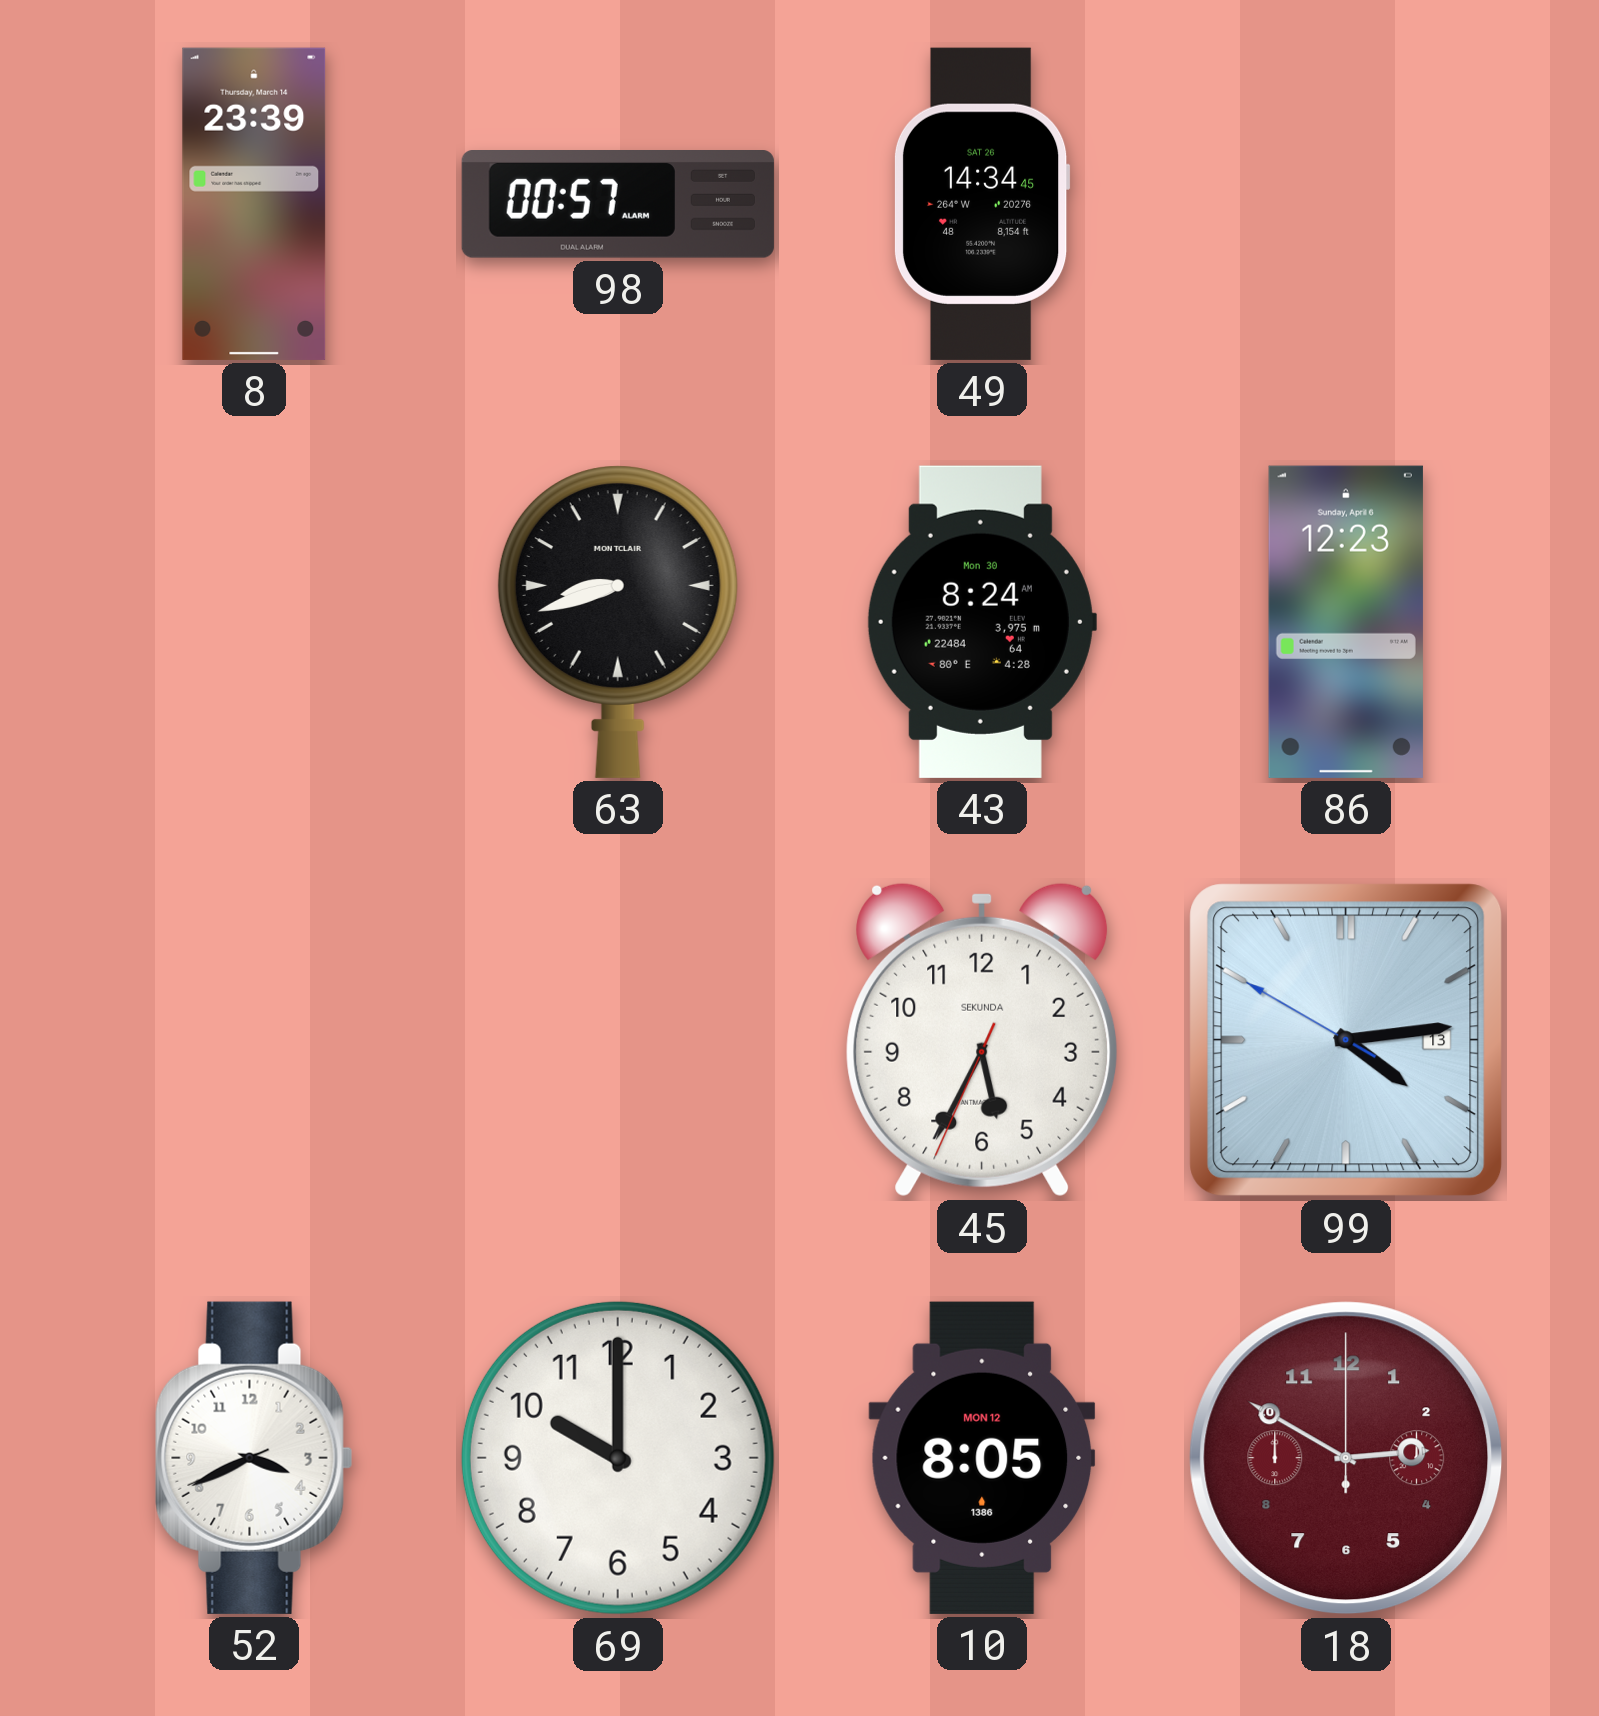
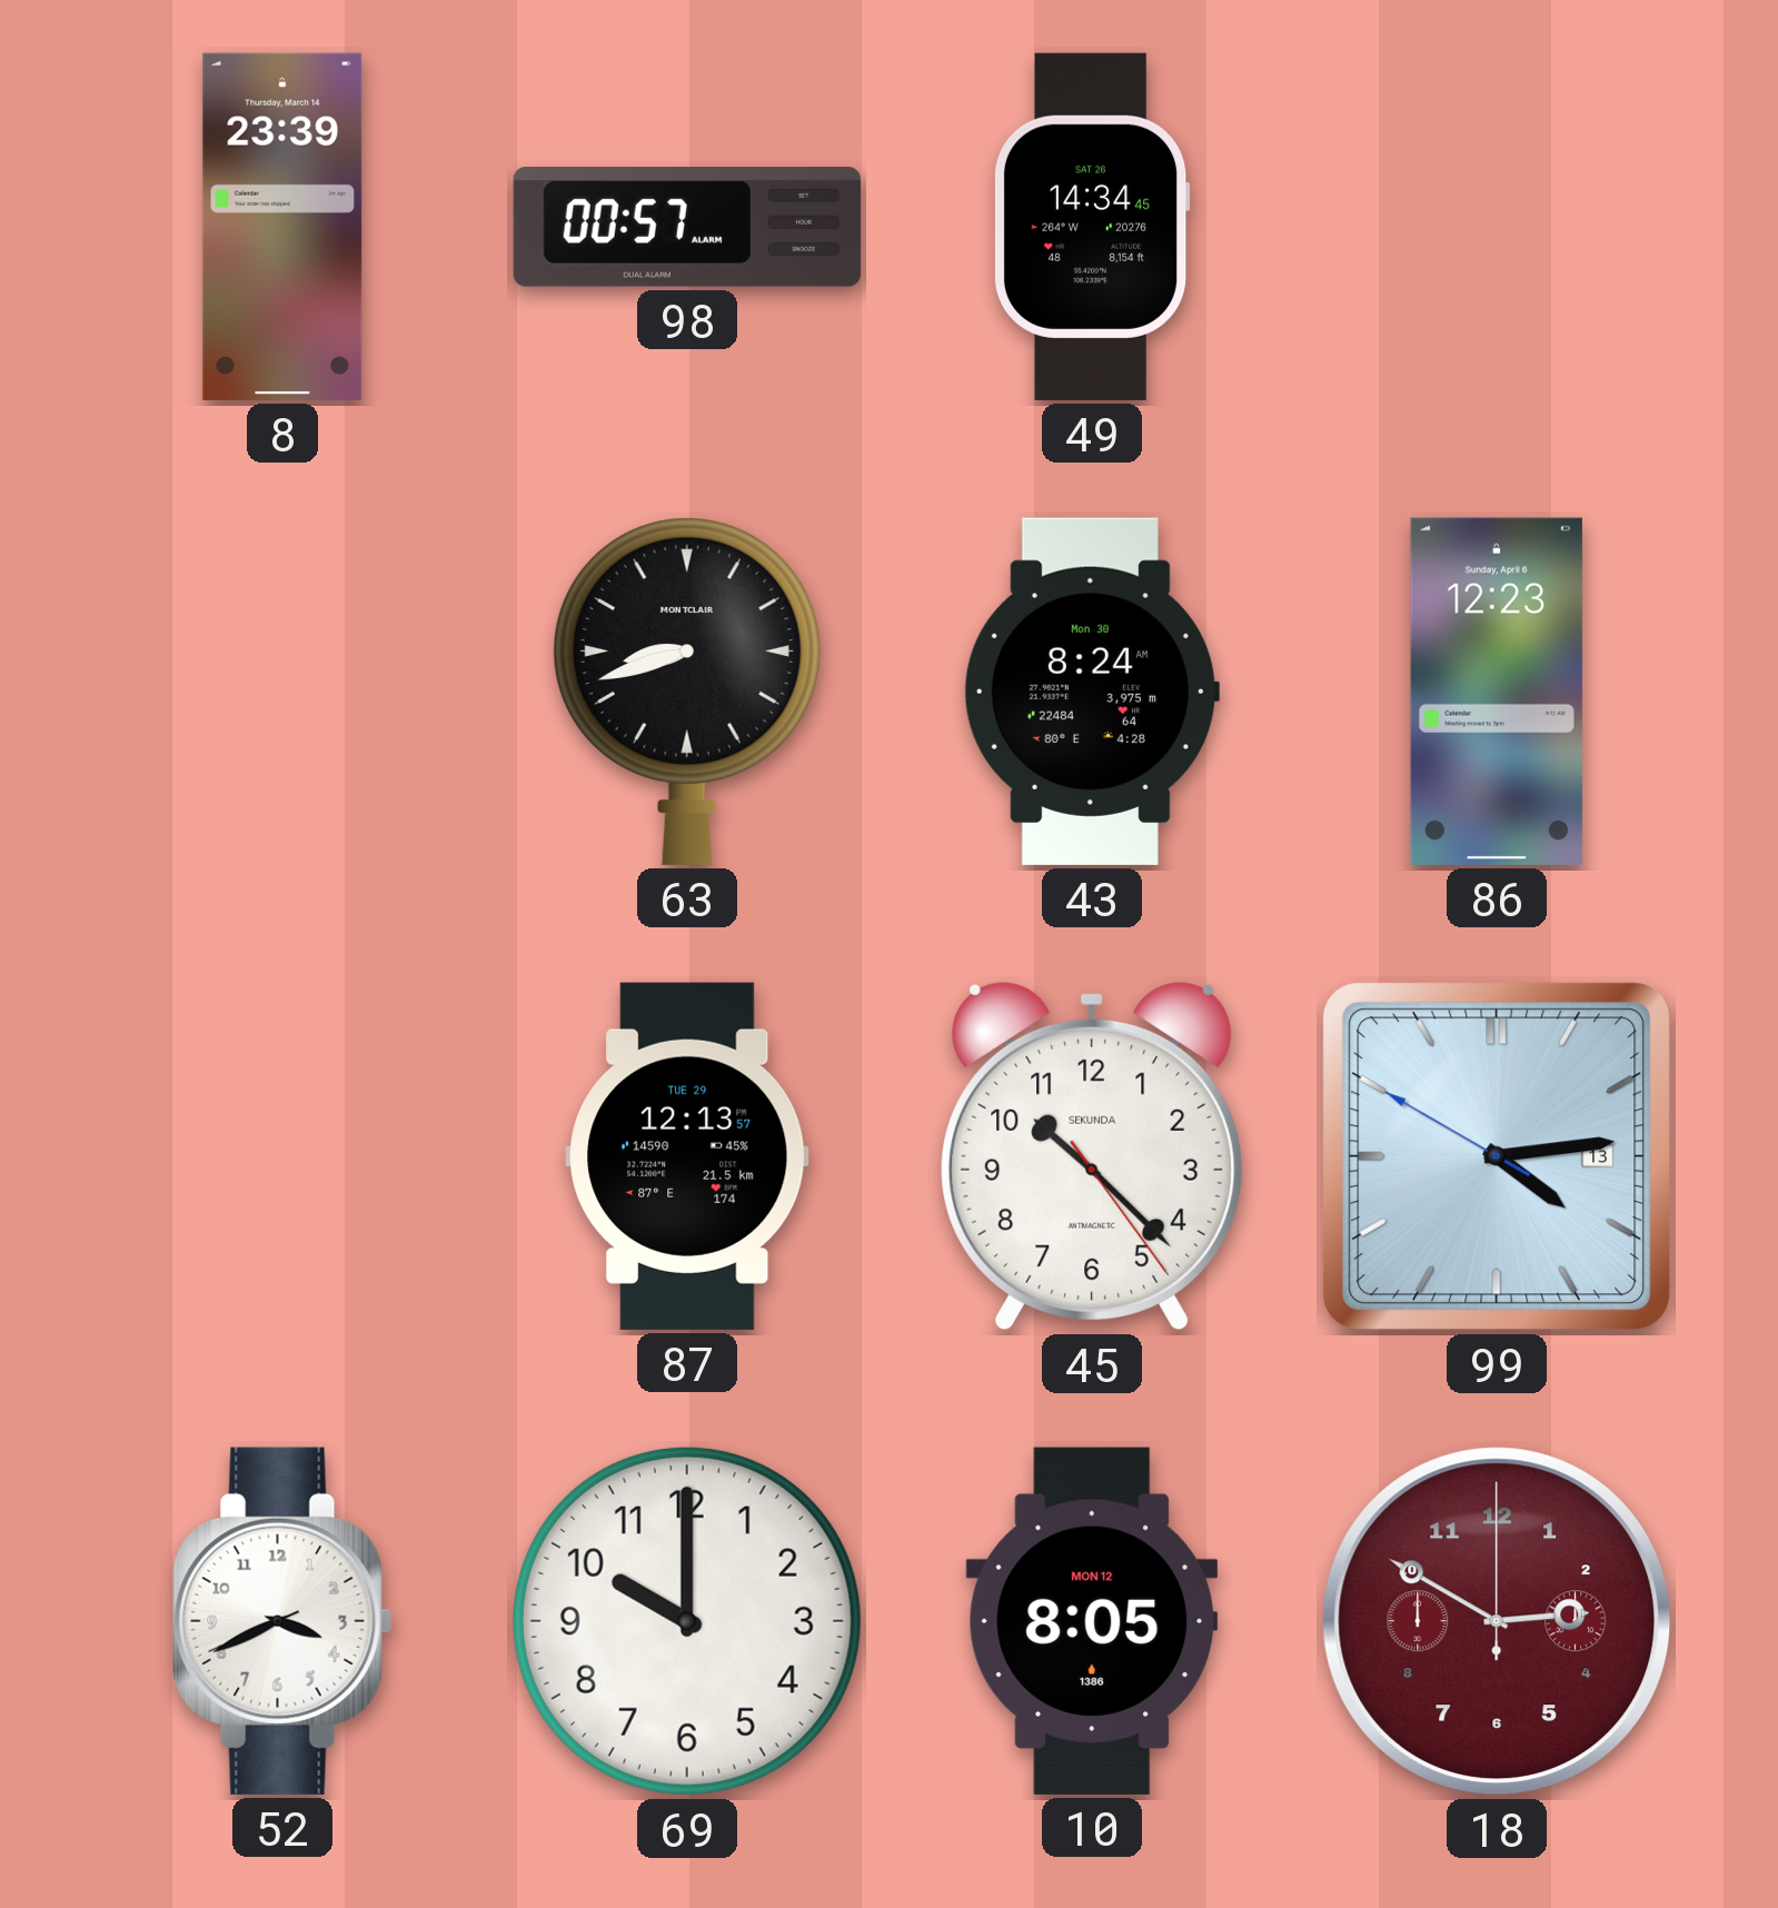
87: none -> 12:13 (687, 1156)
45: 5:34 -> 10:22 (1092, 1156)
